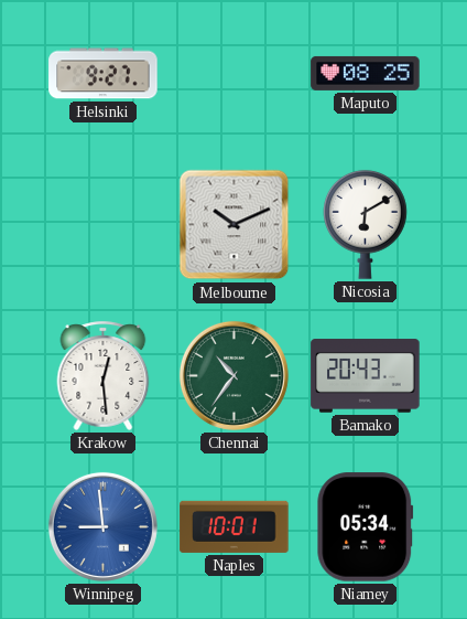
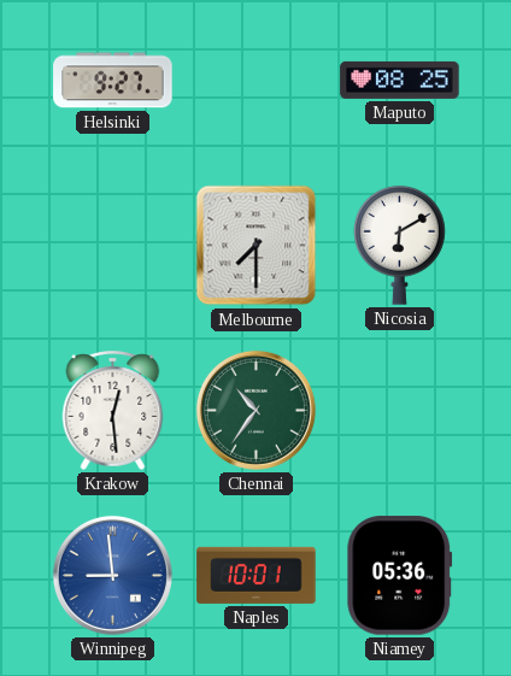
Melbourne: 10:11 -> 7:30 (257, 246)
Bamako: 20:43 -> none (366, 376)
Niamey: 05:34 -> 05:36 (400, 576)
